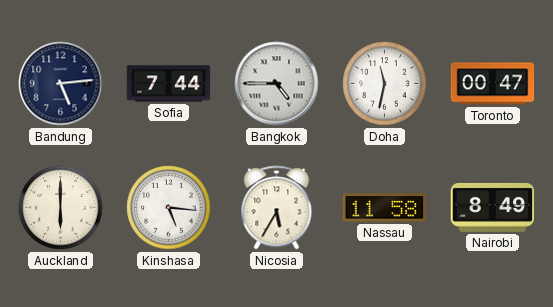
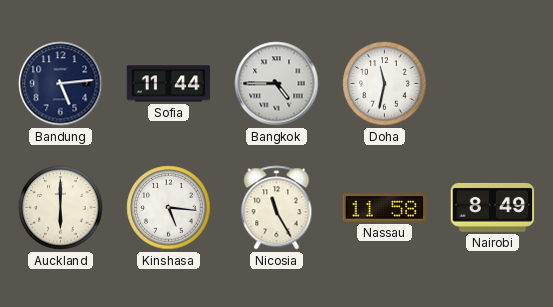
Sofia: 7:44 -> 11:44 (169, 84)
Toronto: 00:47 -> none (493, 84)
Nicosia: 5:35 -> 11:25 (277, 208)
